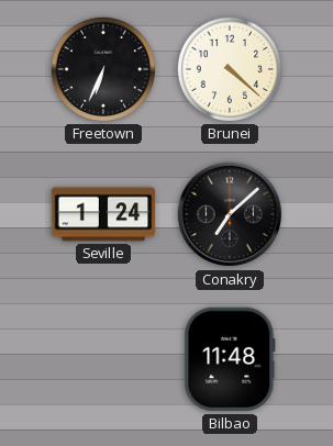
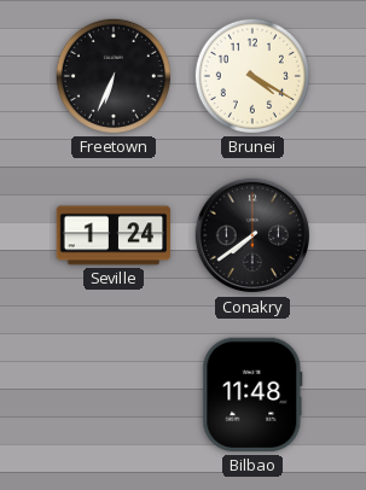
Brunei: 4:22 -> 4:20 (252, 76)
Conakry: 7:08 -> 7:39 (252, 235)
